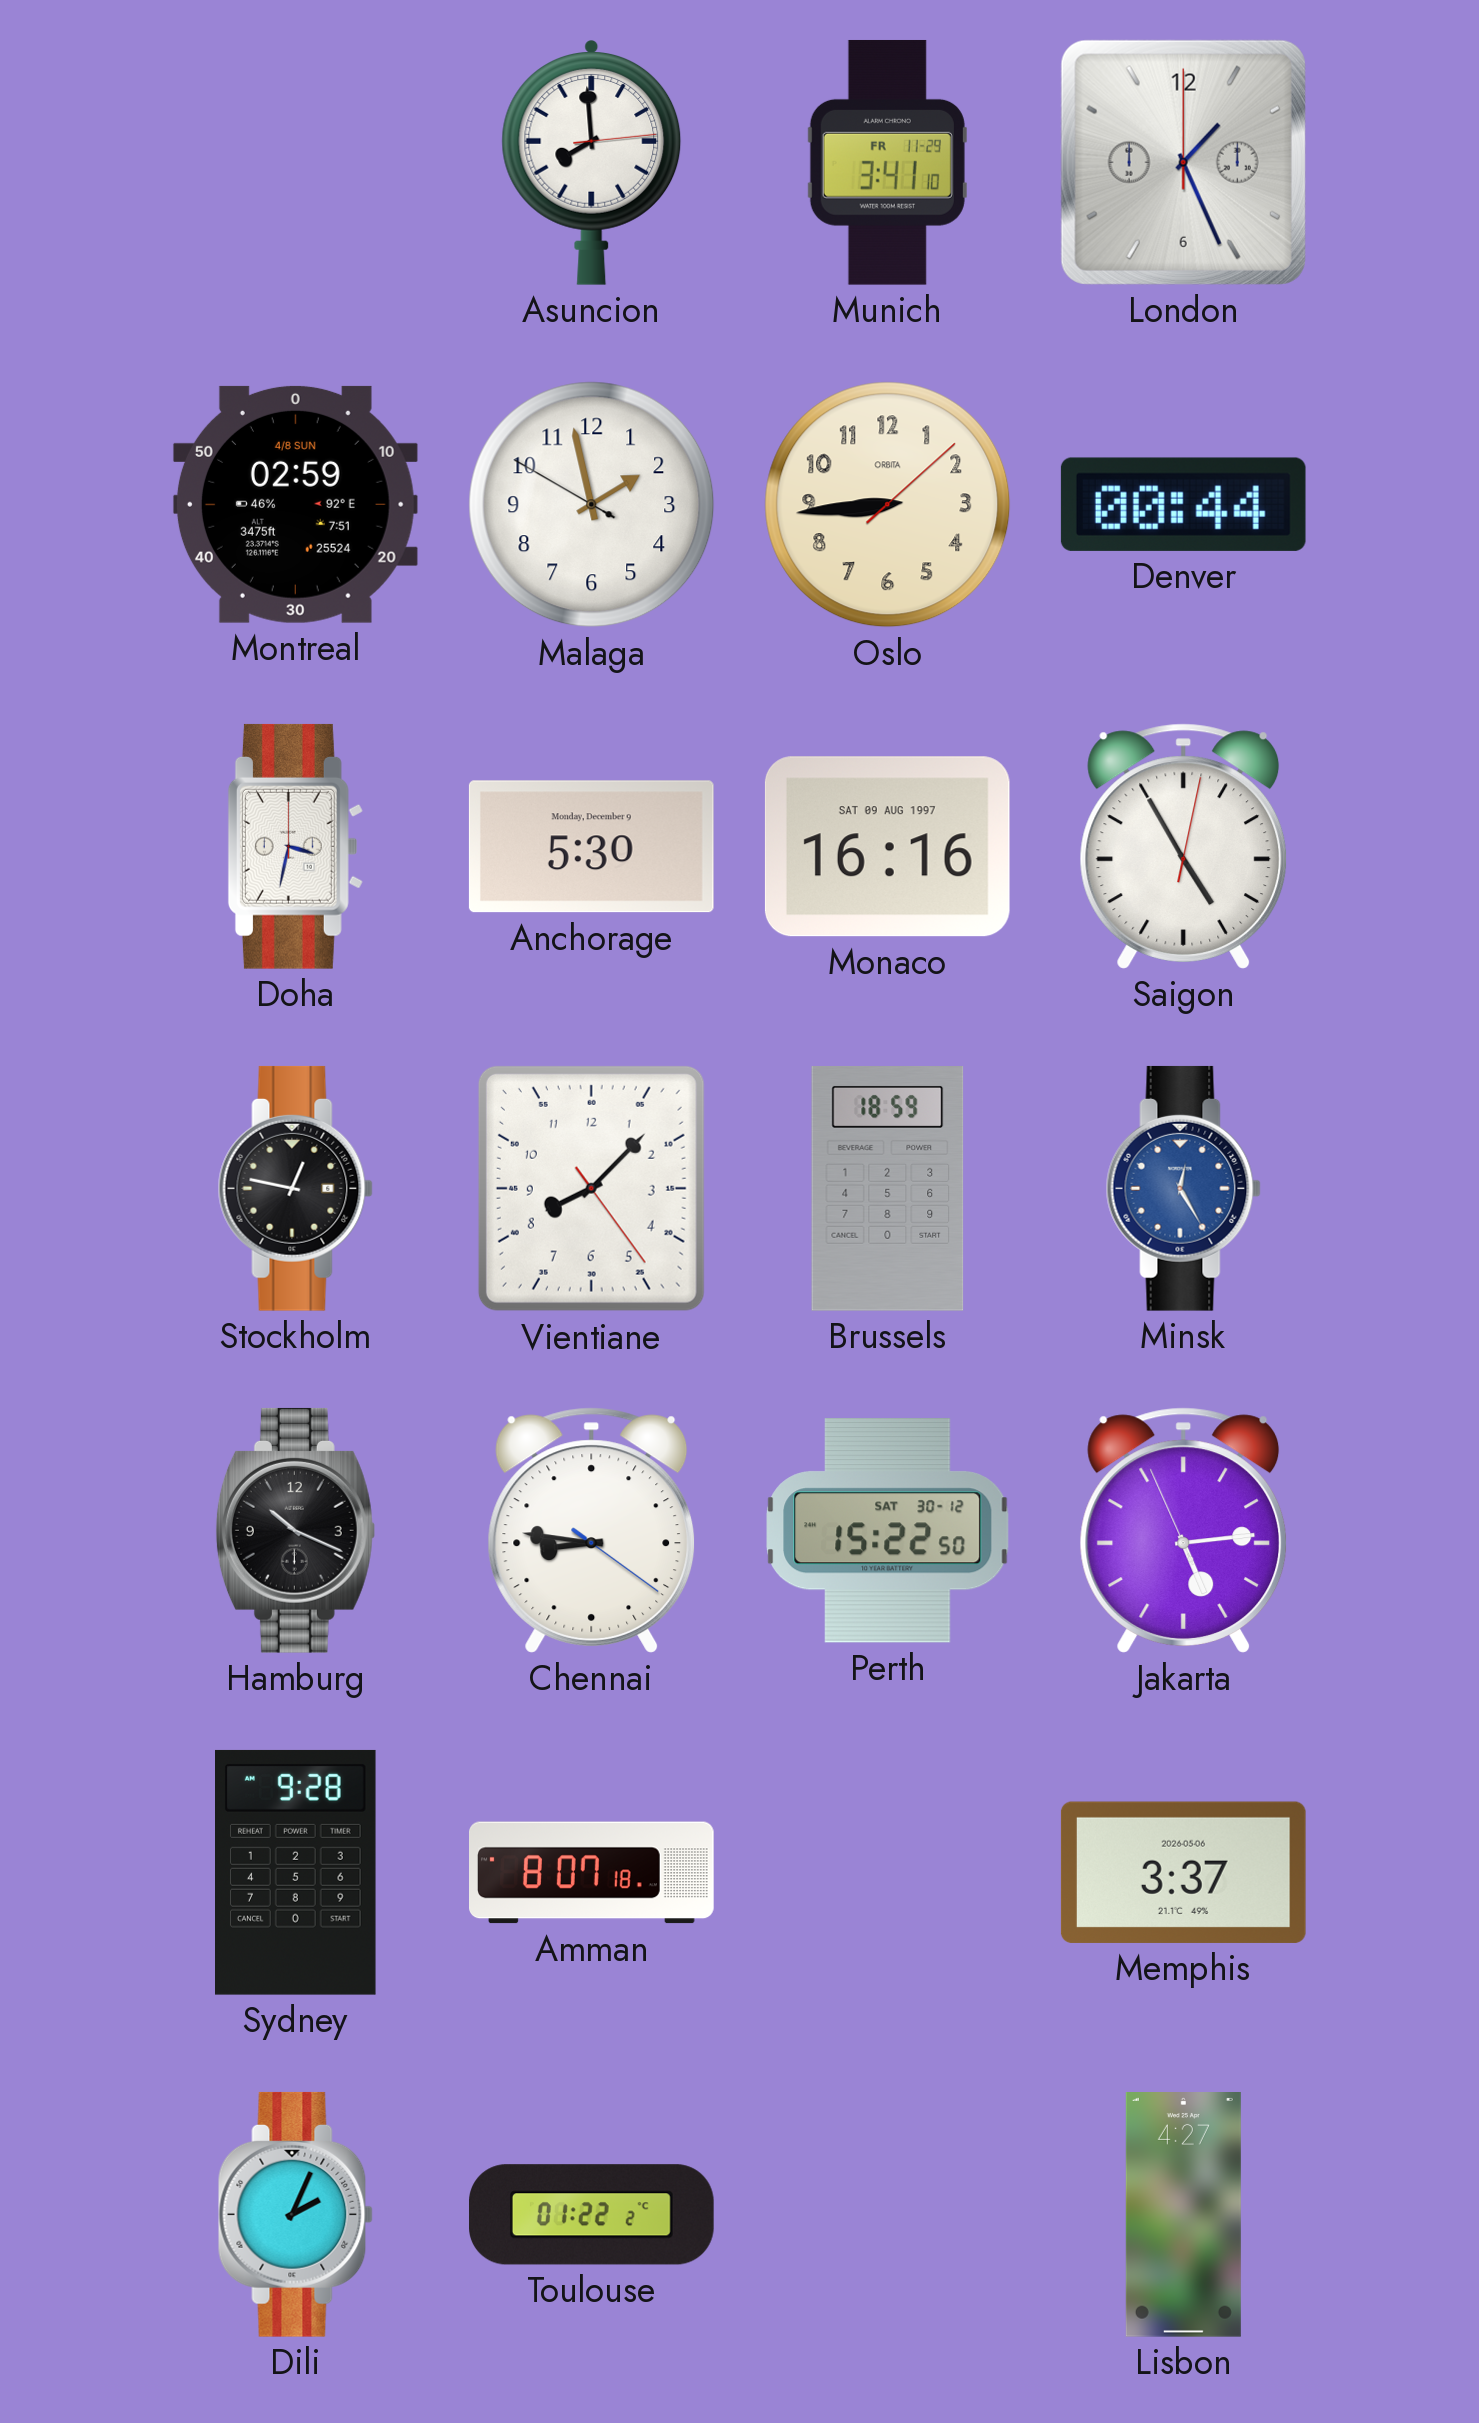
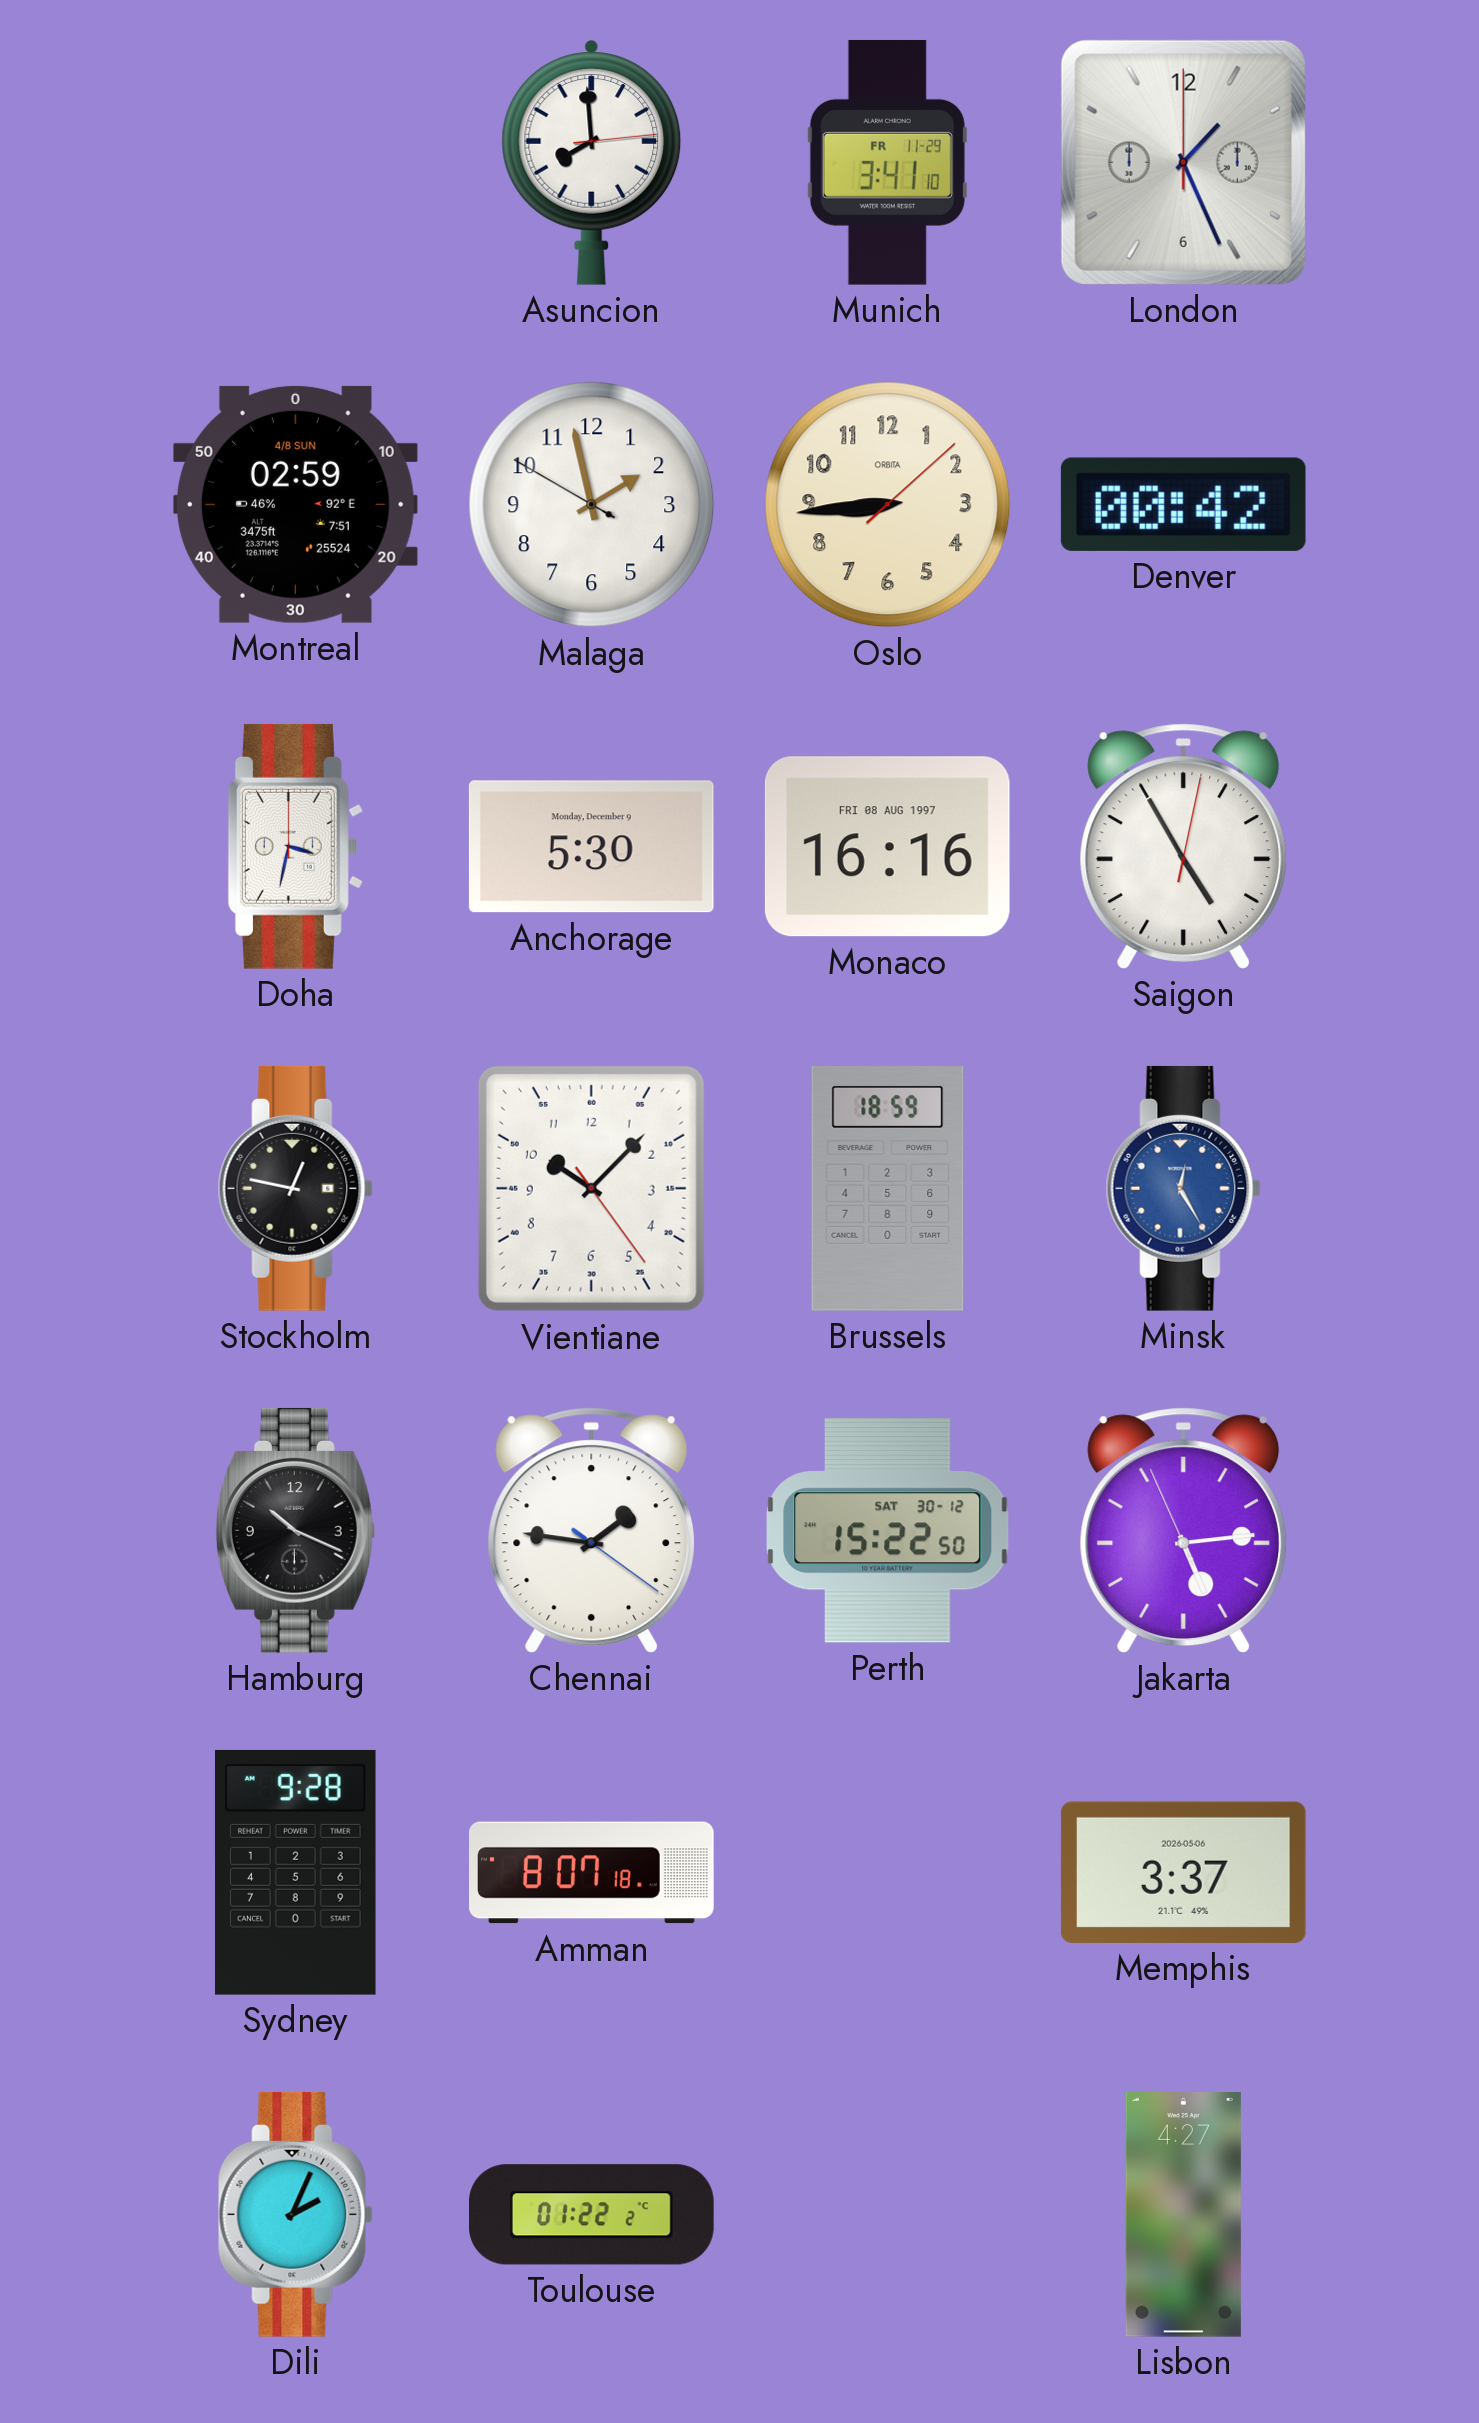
Denver: 00:44 -> 00:42 (1183, 504)
Monaco date: SAT 09 AUG 1997 -> FRI 08 AUG 1997 (887, 847)
Vientiane: 8:07 -> 10:07 (591, 1188)
Chennai: 8:46 -> 1:46 (592, 1530)
